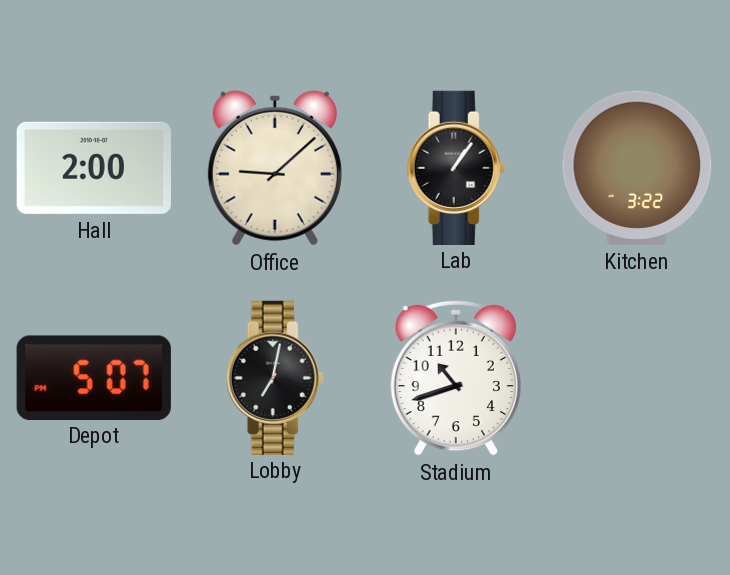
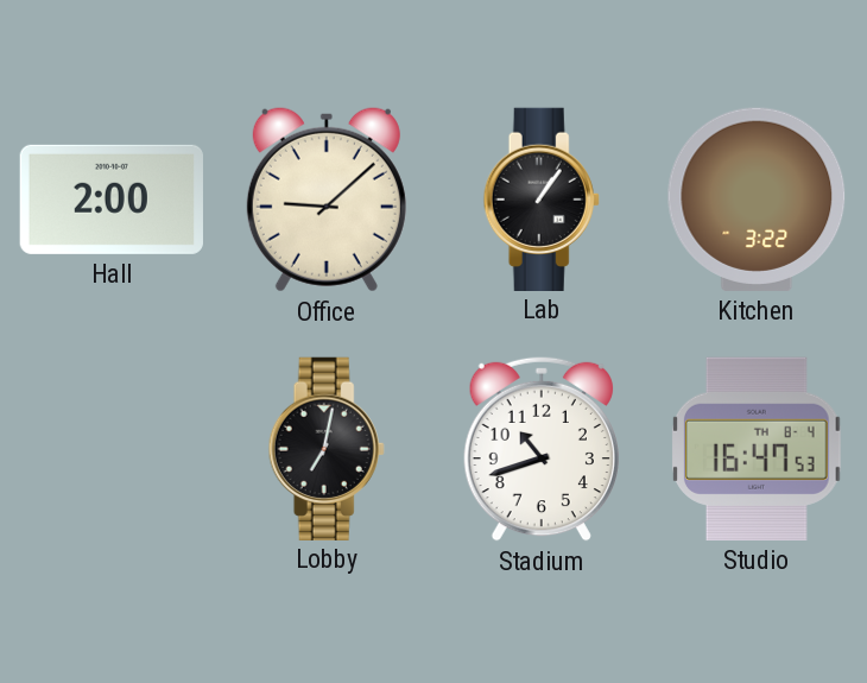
Depot: 5:07 -> none (94, 377)
Studio: none -> 16:47 (757, 449)
